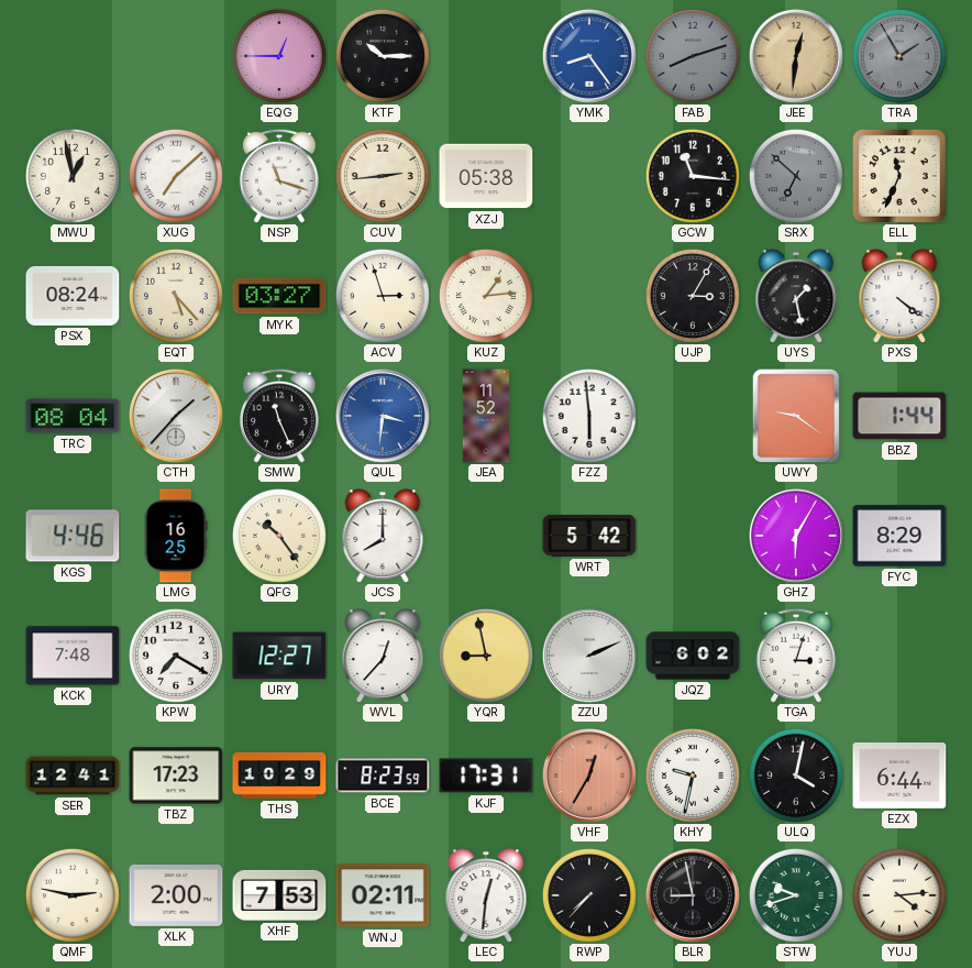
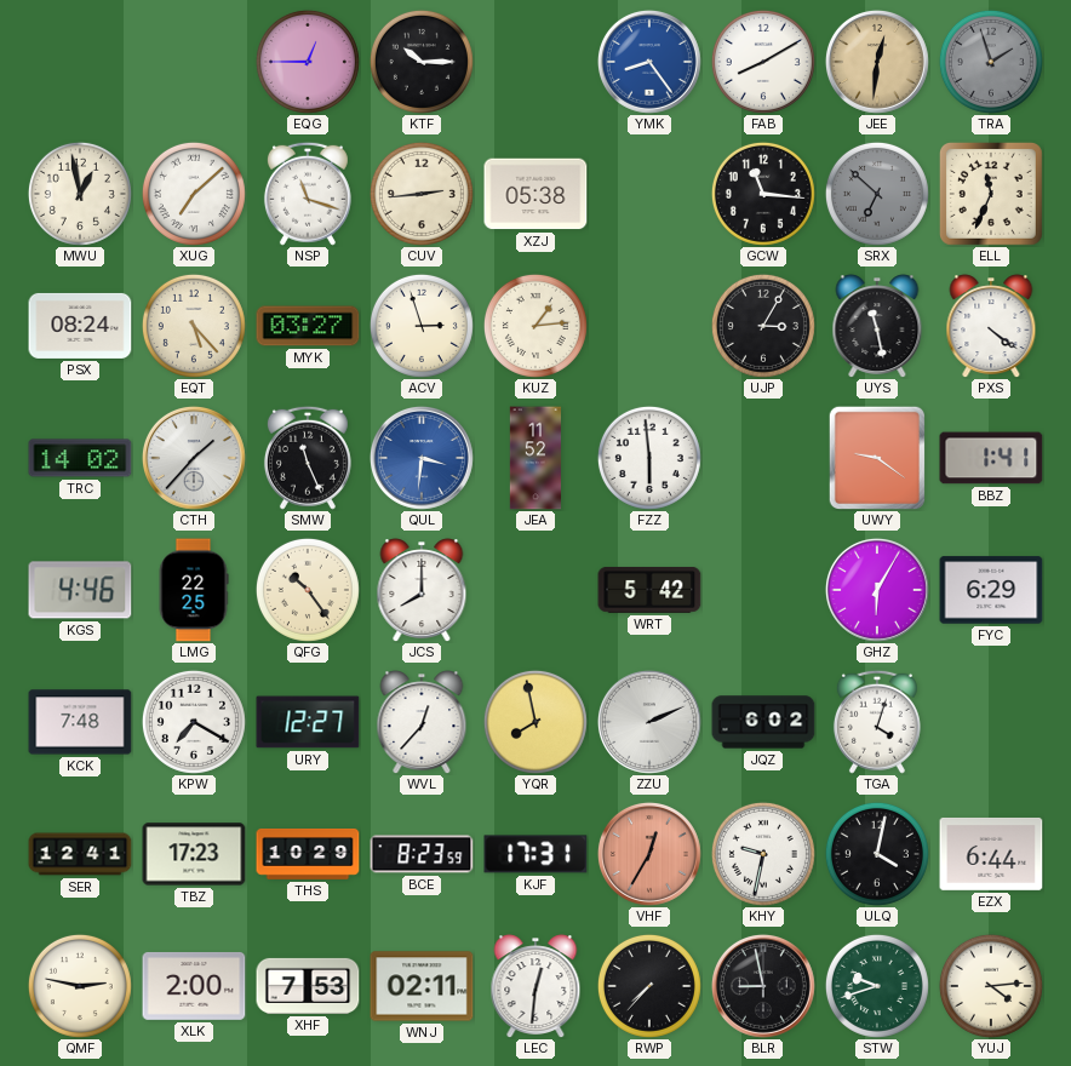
FAB: 8:12 -> 8:10 (763, 62)
FAB dial: grey -> white (763, 62)
TRA: 1:55 -> 1:57 (991, 62)
UYS: 1:28 -> 11:28 (877, 326)
TRC: 08:04 -> 14:02 (80, 458)
BBZ: 1:44 -> 1:41 (991, 458)
LMG: 16:25 -> 22:25 (194, 590)
FYC: 8:29 -> 6:29 (991, 590)
YQR: 8:58 -> 7:58 (535, 722)
TGA: 3:03 -> 4:03 (877, 722)
